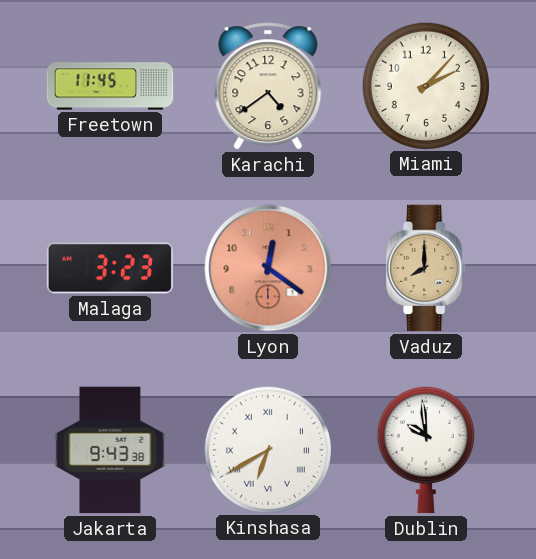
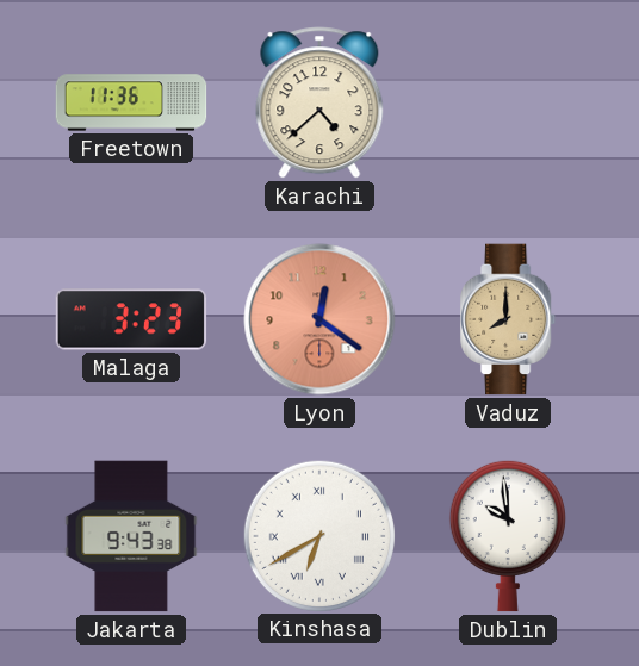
Freetown: 11:45 -> 11:36 (131, 102)
Karachi: 4:39 -> 4:38 (319, 102)
Miami: 2:07 -> none (425, 85)
